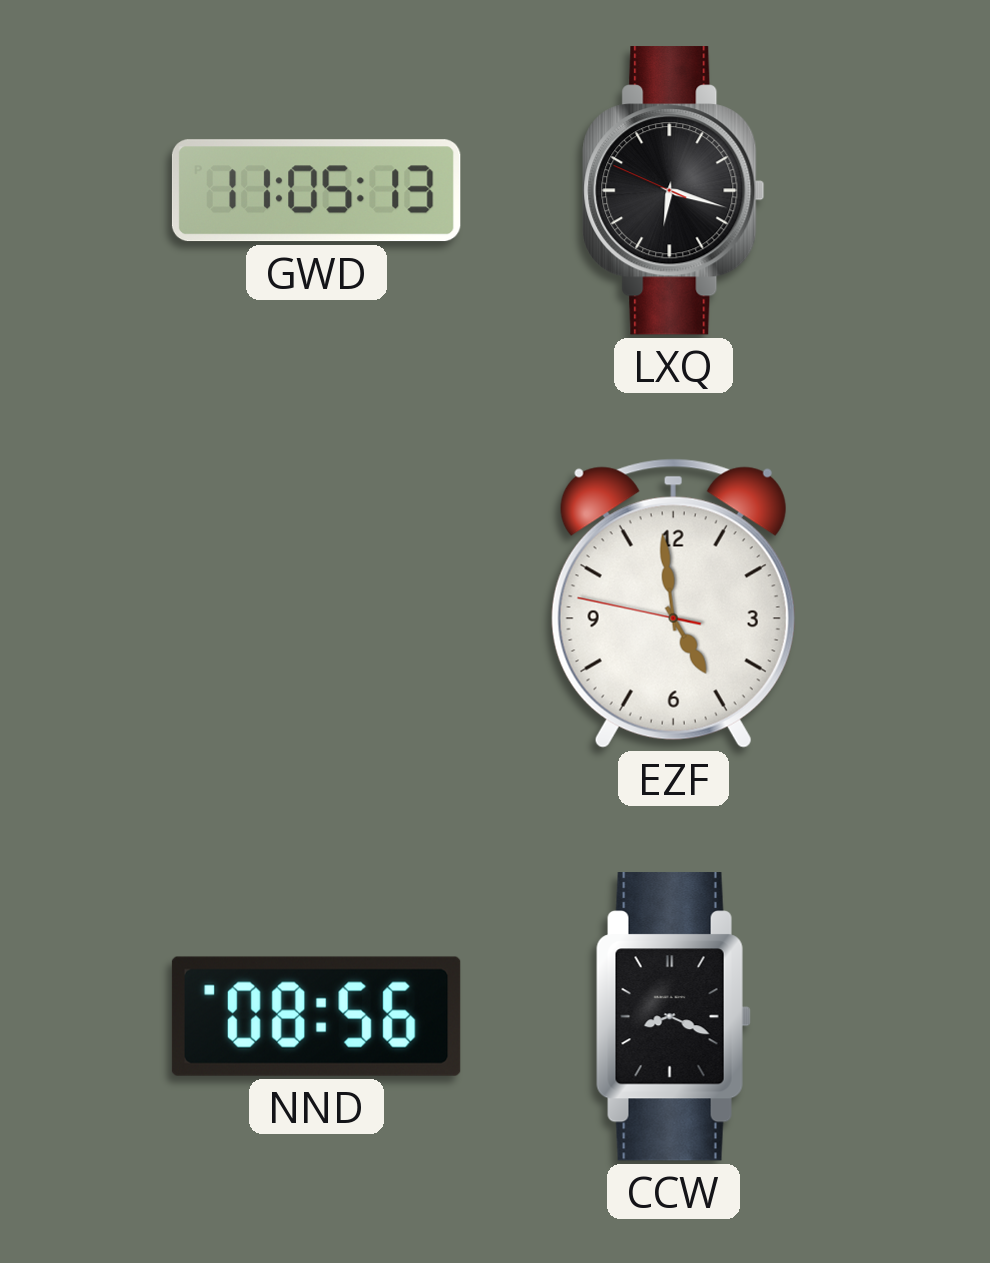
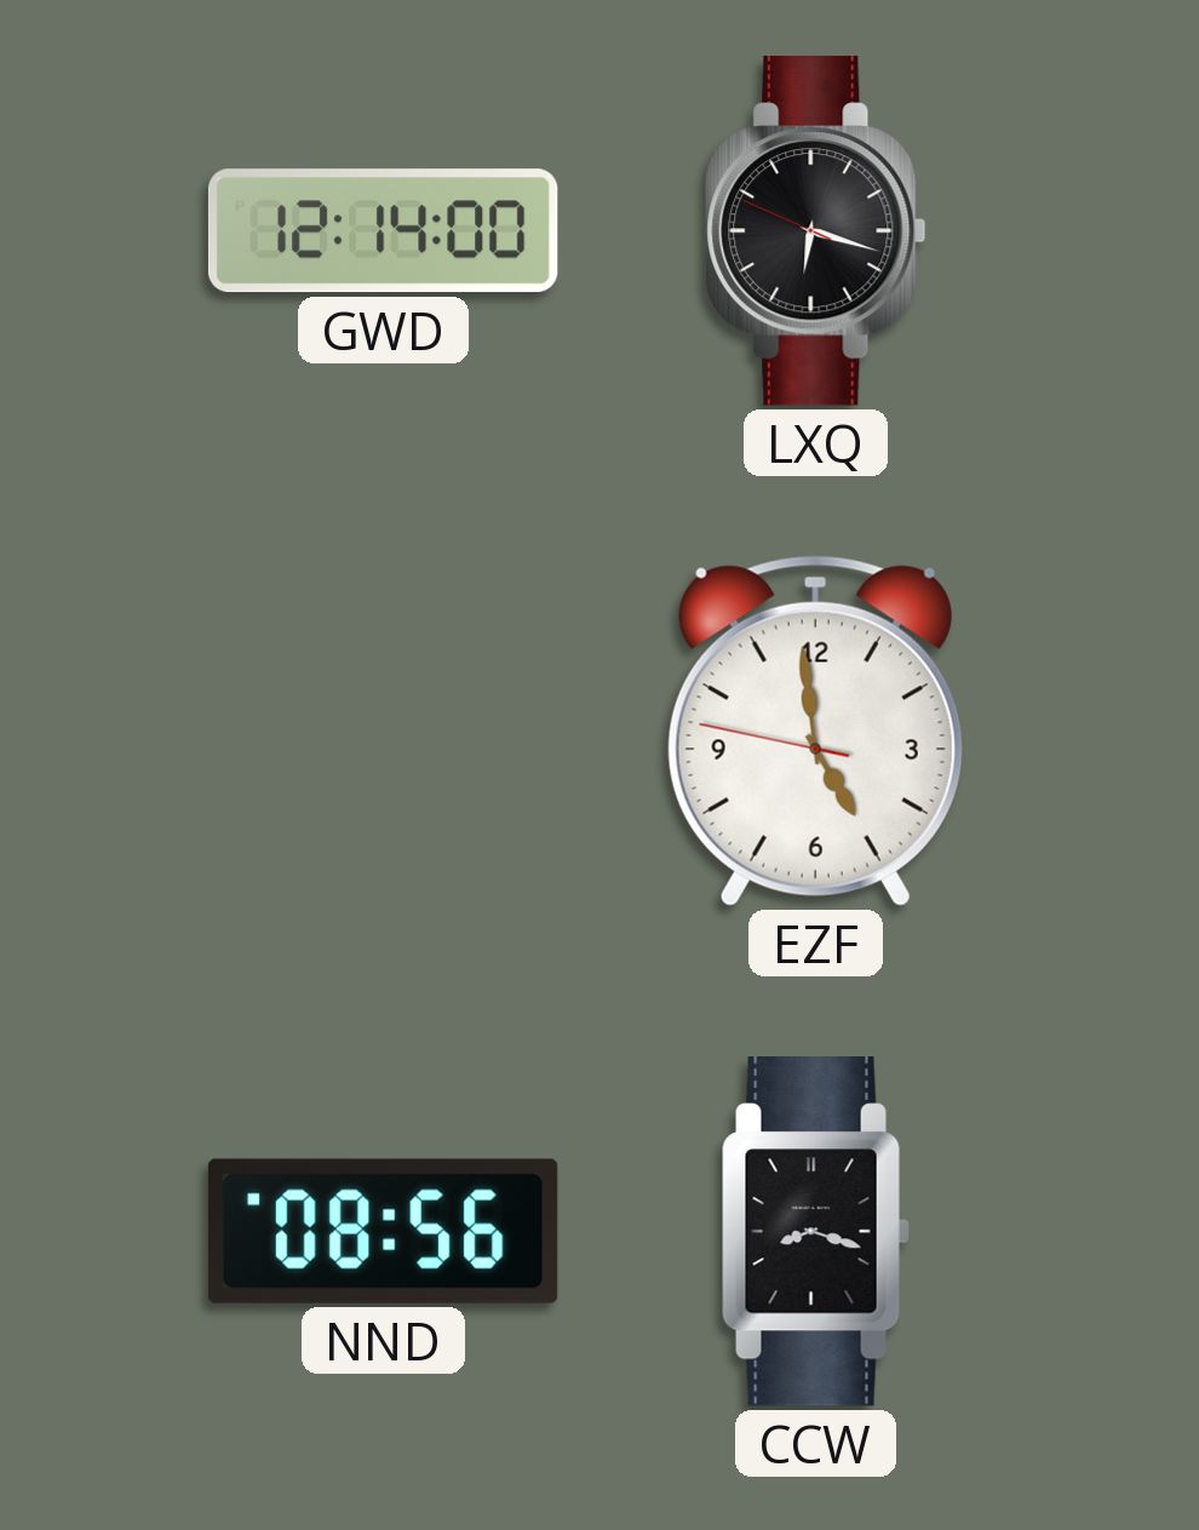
GWD: 11:05 -> 12:14 (383, 231)
CCW: 8:19 -> 8:18 (815, 1232)
